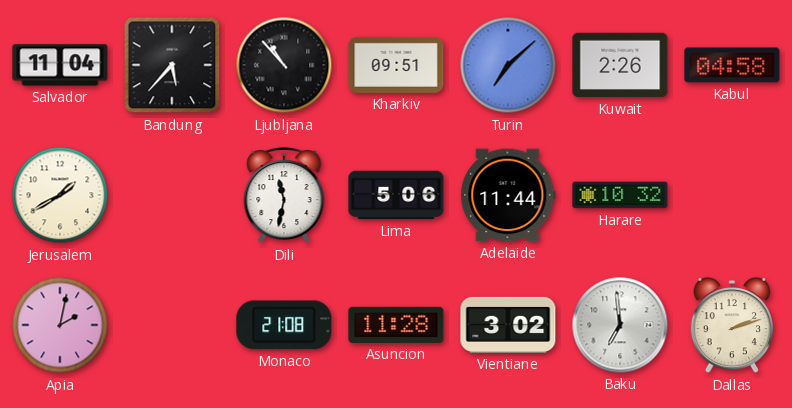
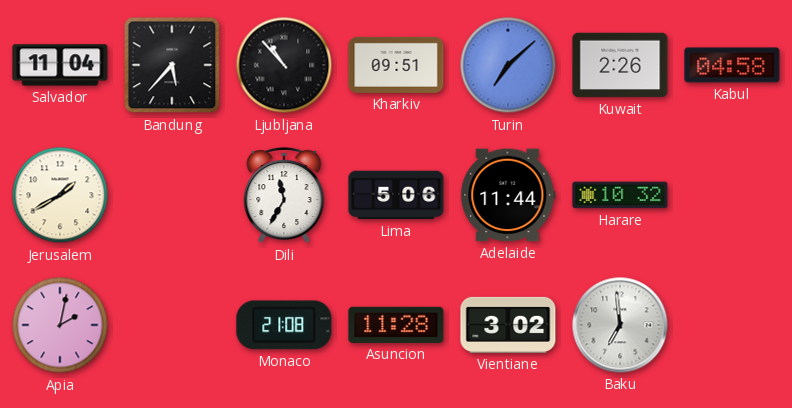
Dili: 11:32 -> 11:35 (284, 196)
Dallas: 2:12 -> none (732, 325)
